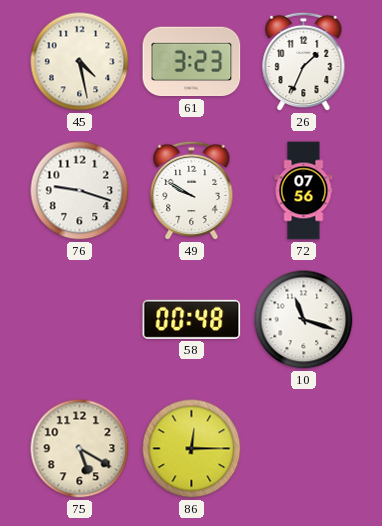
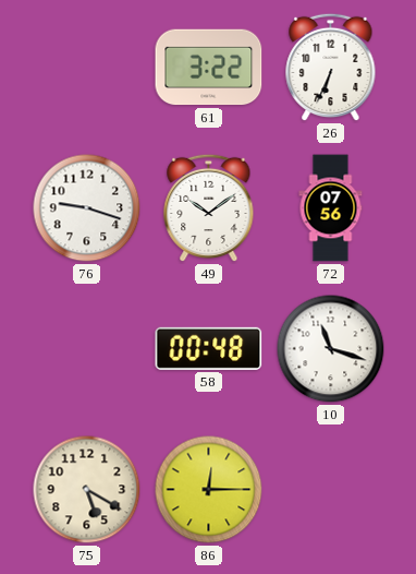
45: 4:28 -> none (80, 62)
61: 3:23 -> 3:22 (209, 68)
26: 1:34 -> 6:34 (331, 68)
49: 9:50 -> 10:09 (209, 208)
